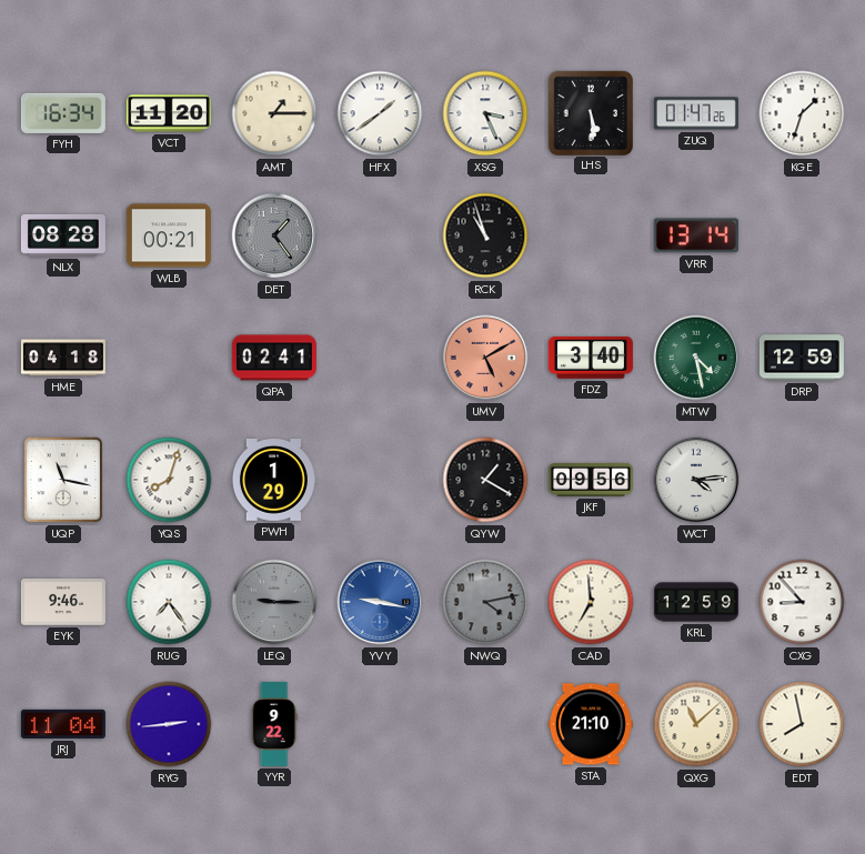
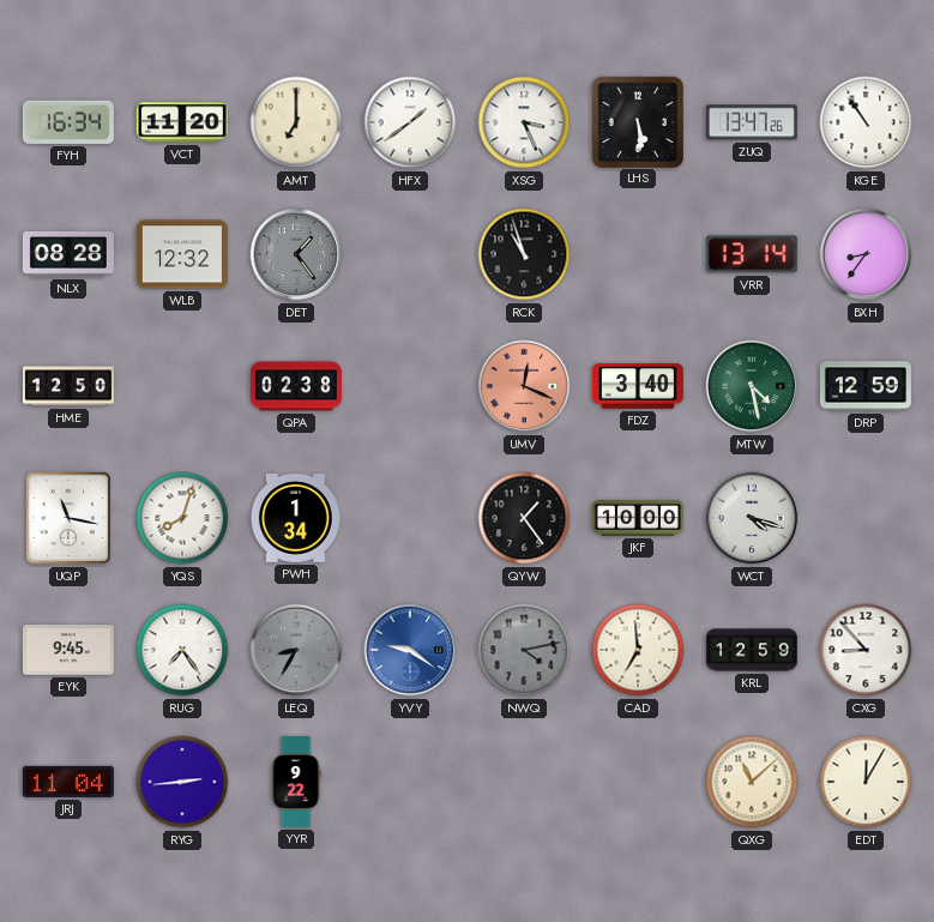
AMT: 1:15 -> 7:00 (296, 122)
ZUQ: 01:47 -> 13:47 (752, 122)
KGE: 1:33 -> 10:54 (866, 122)
WLB: 00:21 -> 12:32 (182, 254)
BXH: none -> 8:36 (866, 254)
HME: 04:18 -> 12:50 (68, 386)
QPA: 02:41 -> 02:38 (296, 386)
UMV: 5:10 -> 12:19 (524, 386)
PWH: 1:29 -> 1:34 (295, 519)
QYW: 1:20 -> 1:24 (524, 518)
JKF: 09:56 -> 10:00 (638, 518)
WCT: 4:14 -> 4:18 (752, 518)
EYK: 9:46 -> 9:45 (68, 650)
LEQ: 9:15 -> 8:35 (296, 650)
YVY: 9:17 -> 9:21 (410, 650)
STA: 21:10 -> none (591, 724)
EDT: 7:58 -> 12:05 (866, 782)
